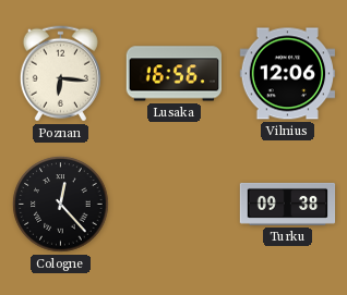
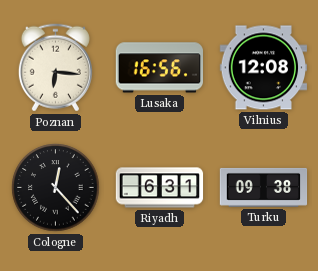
Vilnius: 12:06 -> 12:08 (263, 68)
Riyadh: none -> 6:31 (160, 188)
